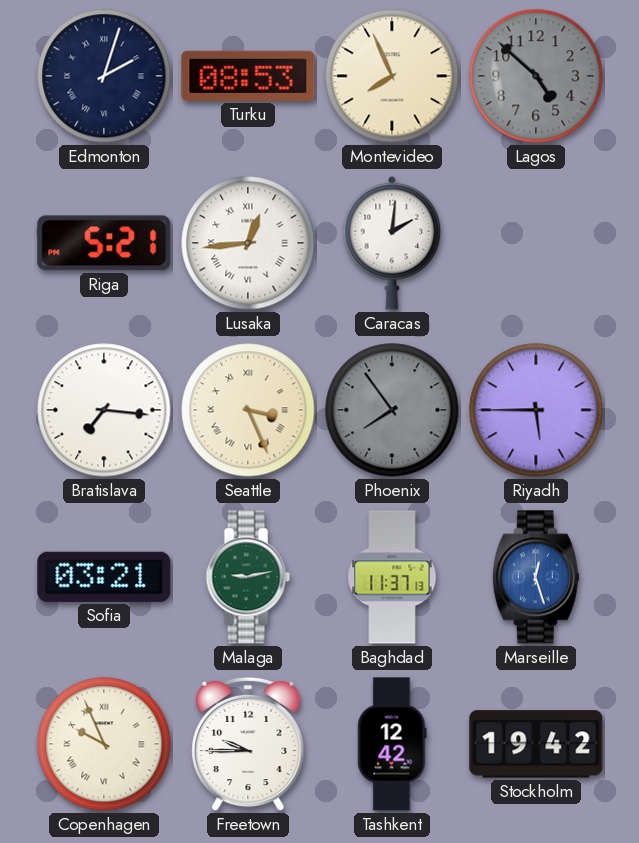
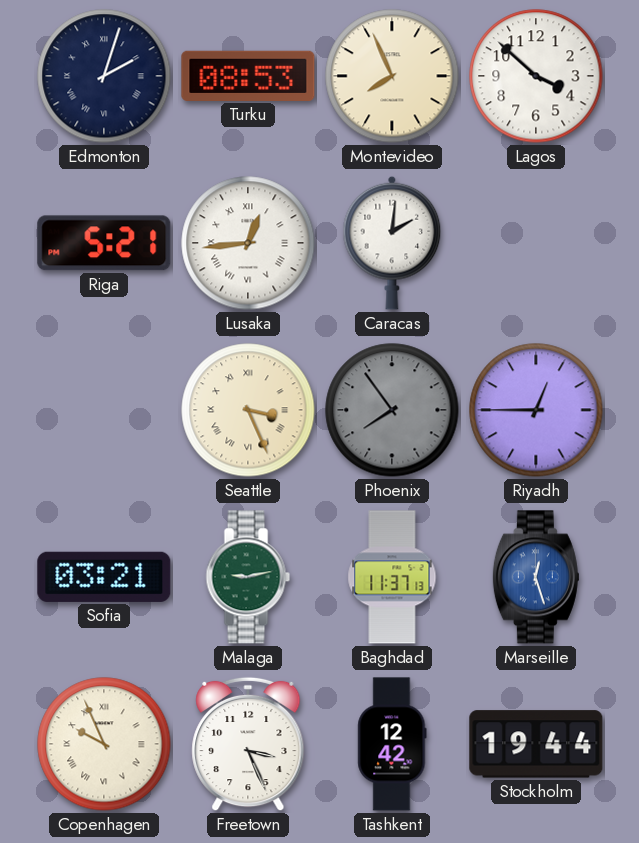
Lagos: 4:52 -> 3:52 (536, 76)
Lagos dial: grey -> white (536, 76)
Bratislava: 7:16 -> none (104, 410)
Riyadh: 5:45 -> 12:45 (536, 410)
Freetown: 9:45 -> 3:26 (248, 744)
Stockholm: 19:42 -> 19:44 (536, 744)
